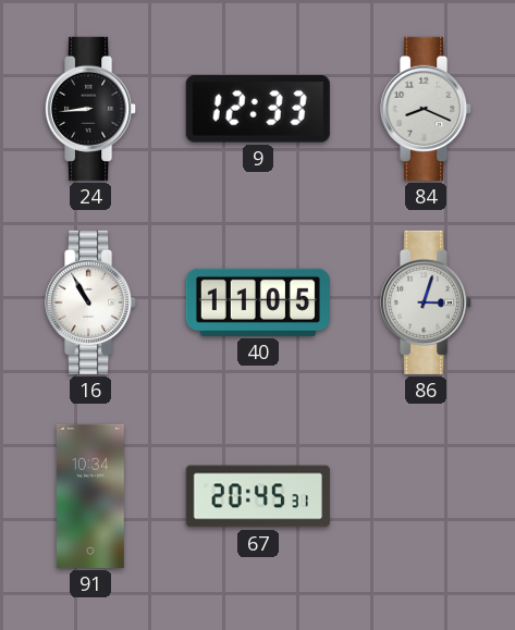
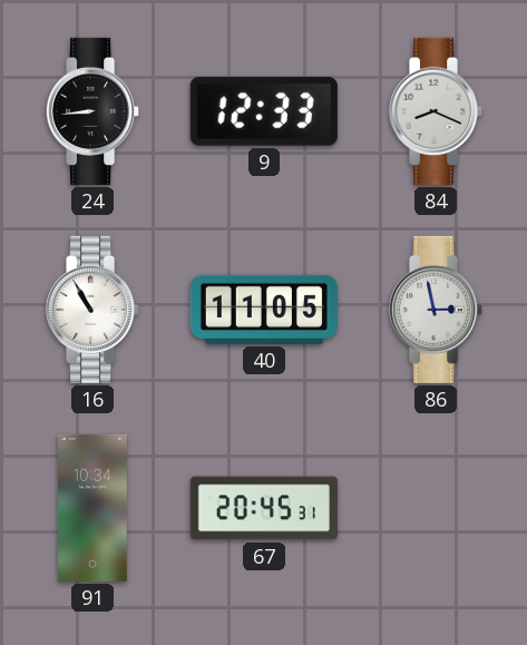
86: 3:03 -> 2:58 (437, 310)
